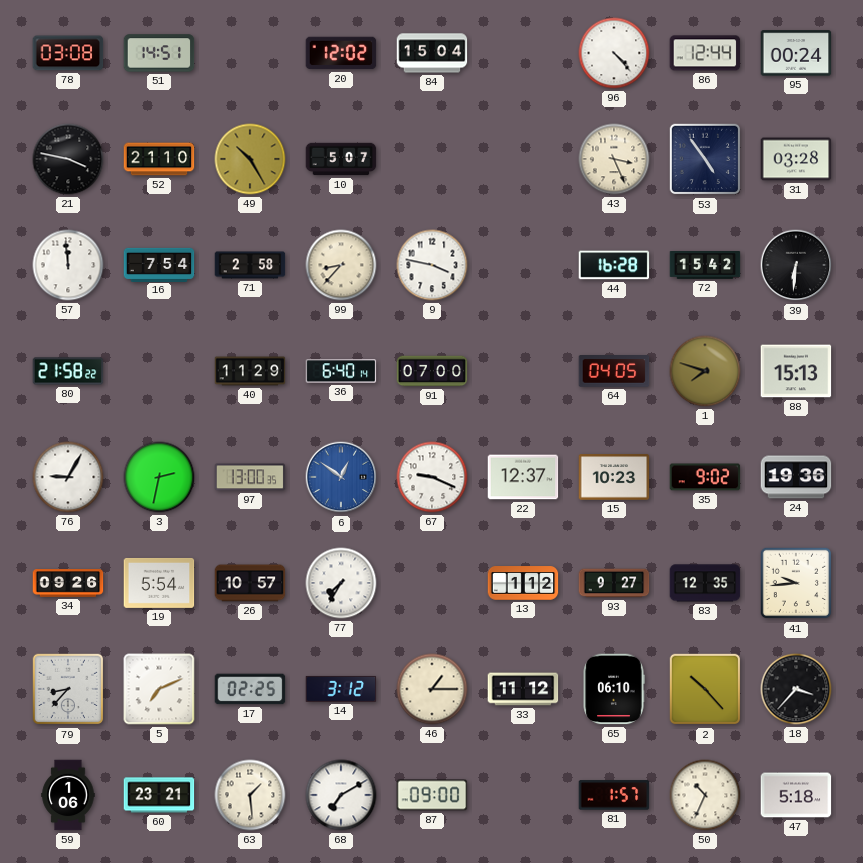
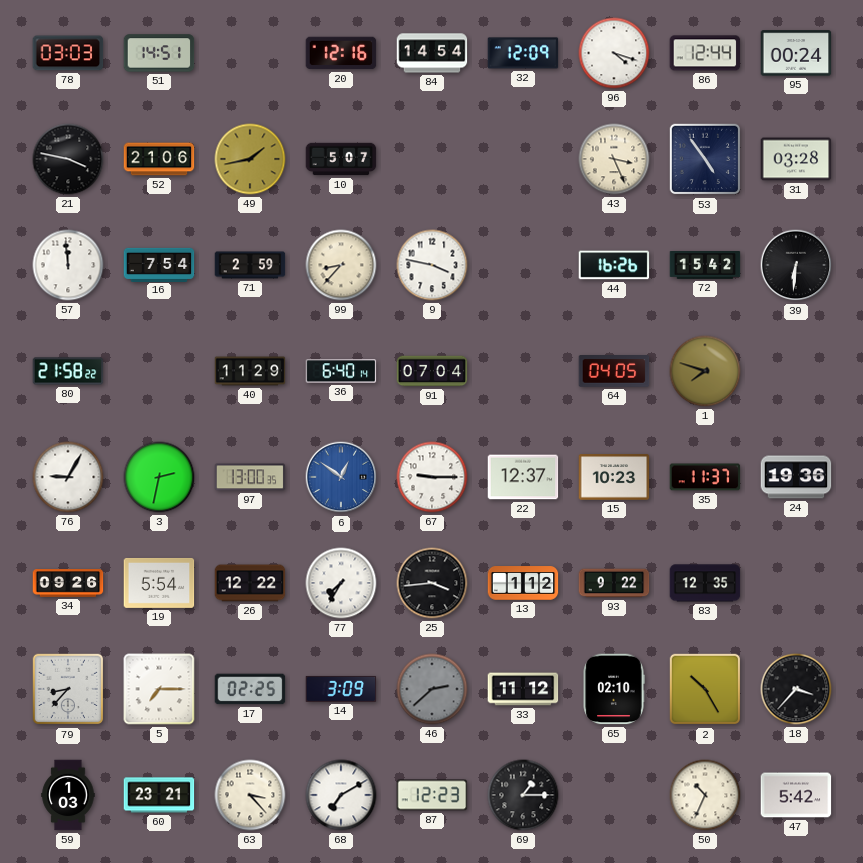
78: 03:08 -> 03:03 (68, 53)
20: 12:02 -> 12:16 (341, 53)
84: 15:04 -> 14:54 (432, 53)
32: none -> 12:09 (523, 53)
96: 4:23 -> 4:18 (614, 53)
52: 21:10 -> 21:06 (159, 159)
49: 10:25 -> 1:43 (250, 159)
71: 2:58 -> 2:59 (250, 265)
44: 16:28 -> 16:26 (614, 265)
91: 07:00 -> 07:04 (432, 371)
88: 15:13 -> none (796, 371)
67: 9:19 -> 9:15 (432, 477)
35: 9:02 -> 11:37 (705, 477)
26: 10:57 -> 12:22 (250, 583)
25: none -> 3:44 (432, 583)
93: 9:27 -> 9:22 (614, 583)
41: 9:44 -> none (796, 583)
5: 7:11 -> 7:15 (159, 689)
14: 3:12 -> 3:09 (341, 689)
46: 1:15 -> 2:38 (432, 689)
46 dial: cream -> grey (432, 689)
65: 06:10 -> 02:10 (614, 689)
2: 10:23 -> 10:25 (705, 689)
59: 1:06 -> 1:03 (68, 795)
63: 1:29 -> 3:23 (250, 795)
87: 09:00 -> 12:23 (432, 795)
69: none -> 1:15 (523, 795)
81: 1:57 -> none (614, 795)
47: 5:18 -> 5:42 (796, 795)
